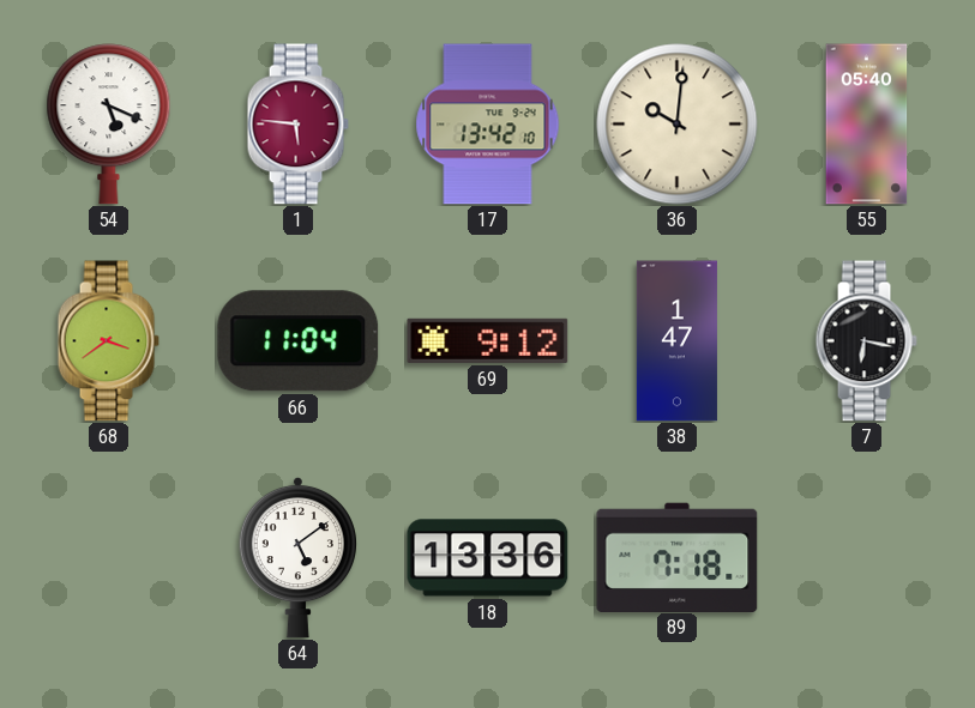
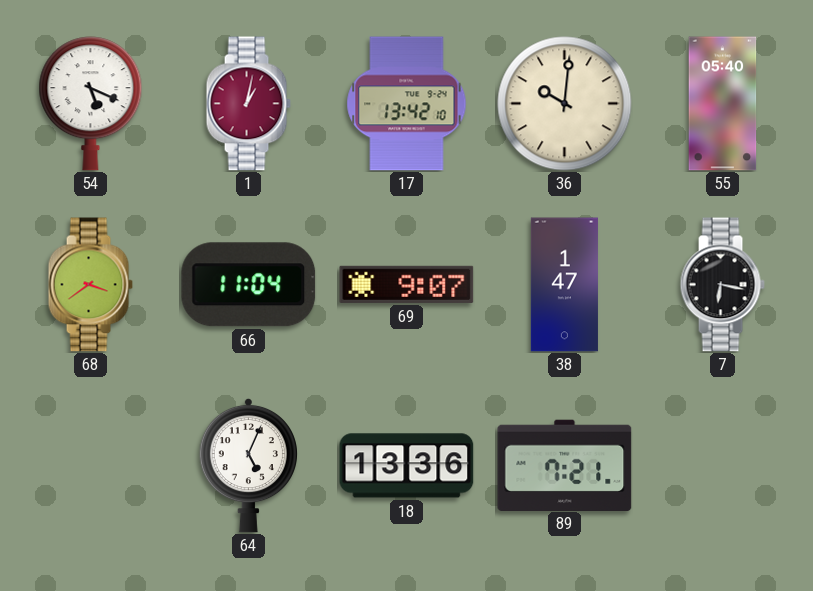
1: 5:46 -> 1:02 (248, 104)
69: 9:12 -> 9:07 (407, 284)
64: 5:09 -> 5:04 (248, 465)
89: 7:18 -> 7:21 (565, 465)
